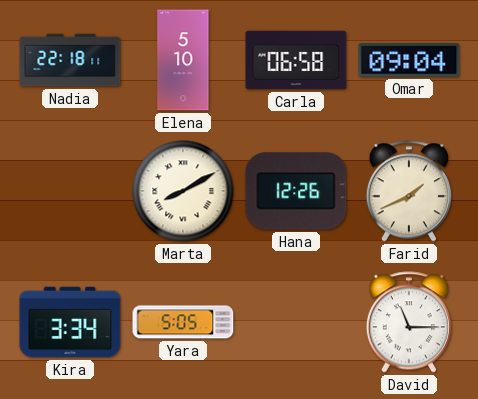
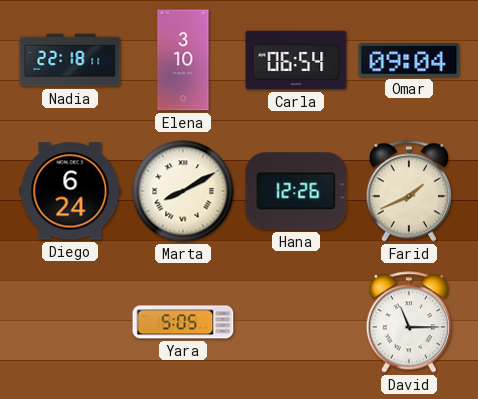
Elena: 5:10 -> 3:10 (183, 60)
Carla: 06:58 -> 06:54 (296, 60)
Diego: none -> 6:24 (70, 191)
Kira: 3:34 -> none (70, 322)
